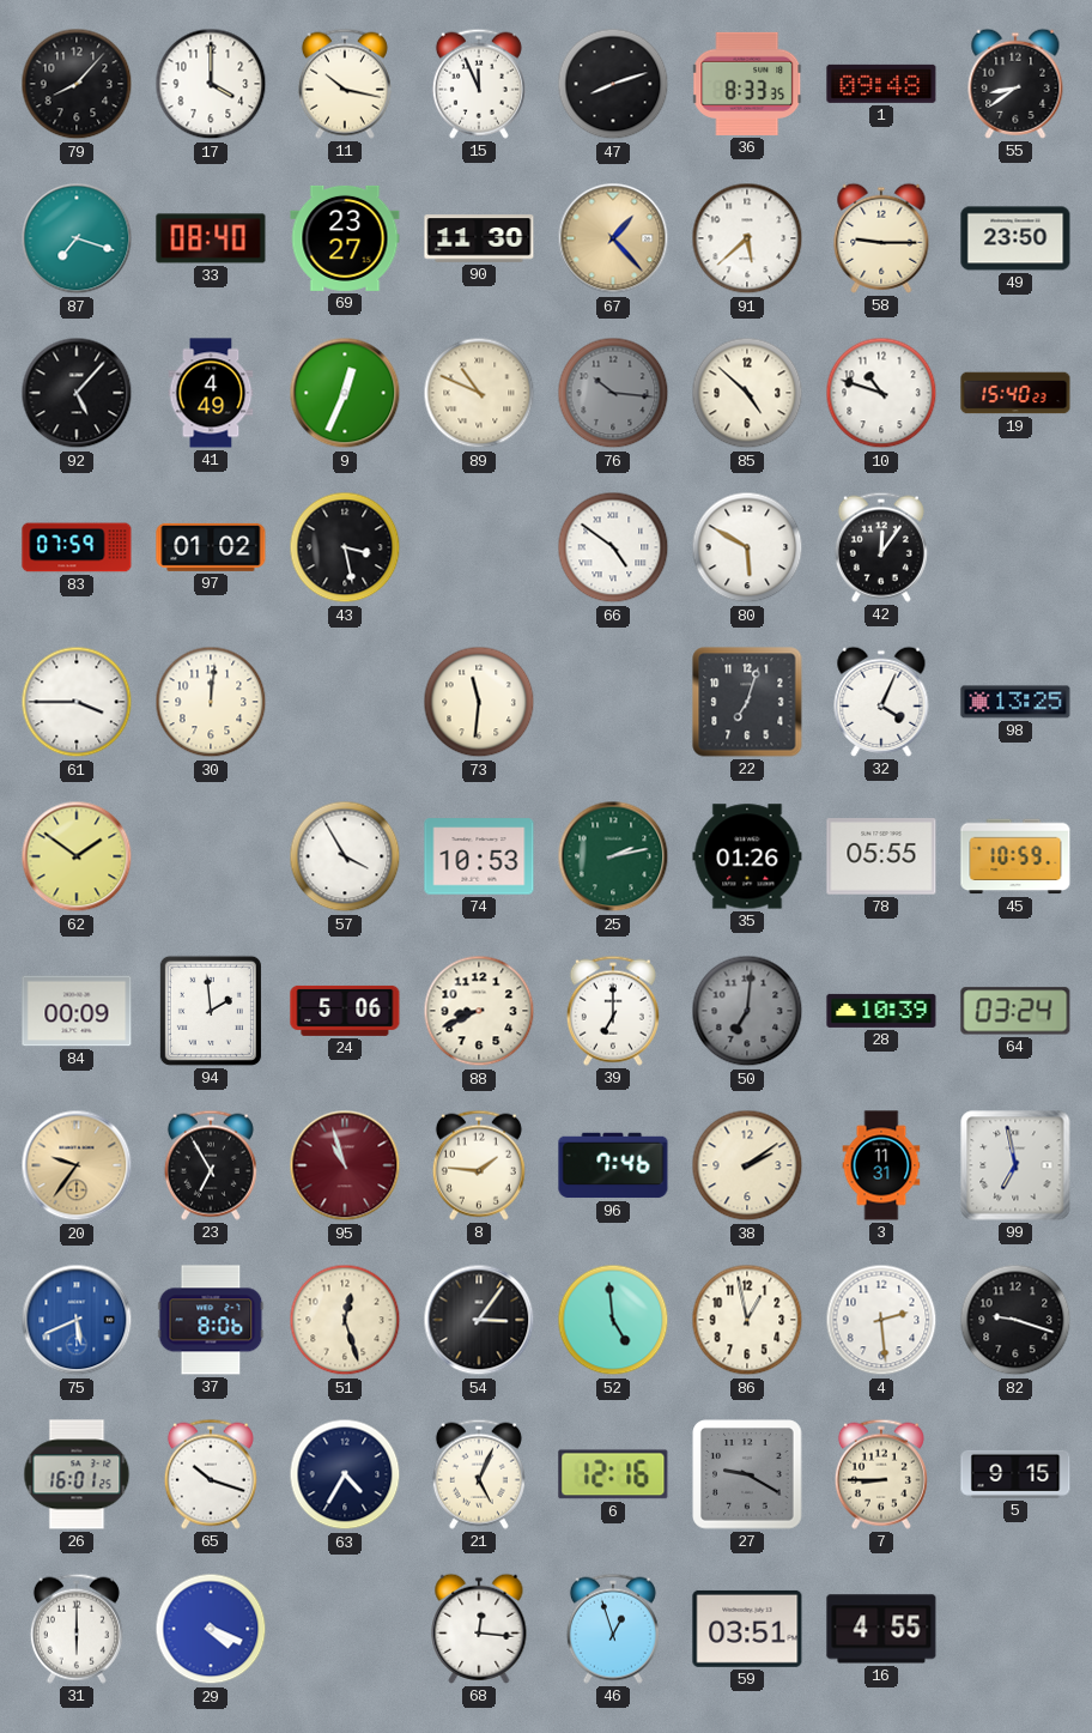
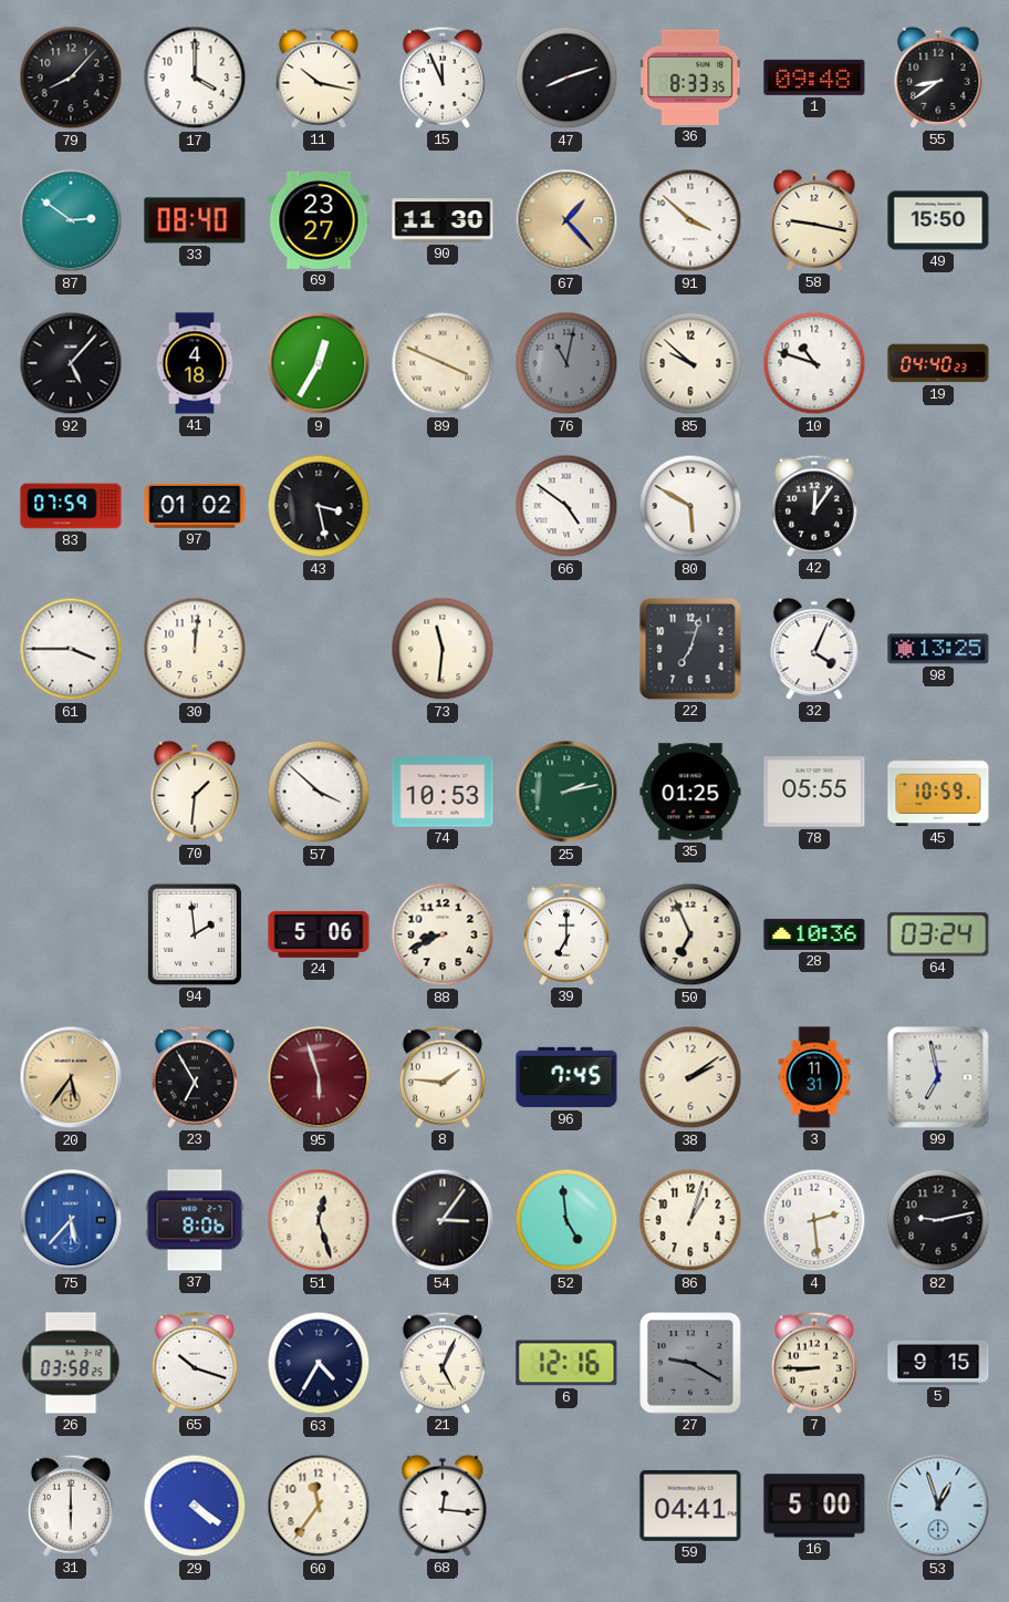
87: 7:18 -> 2:51 (71, 220)
91: 5:38 -> 3:52 (690, 220)
58: 9:15 -> 9:17 (814, 220)
49: 23:50 -> 15:50 (938, 220)
41: 4:49 -> 4:18 (195, 363)
9: 12:34 -> 12:35 (319, 363)
89: 10:49 -> 3:49 (443, 363)
76: 10:16 -> 11:02 (566, 363)
85: 4:52 -> 9:52 (690, 363)
19: 15:40 -> 04:40 (938, 363)
62: 1:51 -> none (77, 856)
70: none -> 1:31 (195, 792)
57: 3:55 -> 3:52 (319, 792)
35: 01:26 -> 01:25 (690, 792)
84: 00:09 -> none (77, 1011)
50: 7:01 -> 6:56 (690, 934)
50 dial: grey -> cream (690, 934)
28: 10:39 -> 10:36 (814, 934)
20: 9:36 -> 5:36 (71, 1077)
95: 10:57 -> 5:57 (319, 1077)
96: 7:46 -> 7:45 (566, 1077)
75: 5:41 -> 5:37 (71, 1220)
86: 12:58 -> 1:03 (690, 1220)
82: 9:18 -> 9:13 (938, 1220)
26: 16:01 -> 03:58 (71, 1363)
29: 4:19 -> 4:21 (195, 1506)
60: none -> 11:36 (319, 1506)
46: 12:57 -> none (613, 1629)
59: 03:51 -> 04:41 (690, 1506)
16: 4:55 -> 5:00 (814, 1506)
53: none -> 12:57 (938, 1506)
